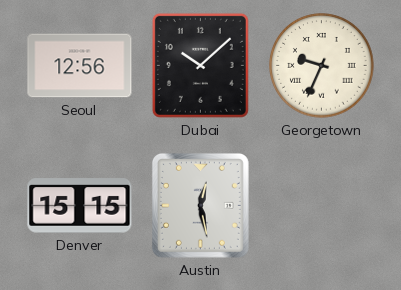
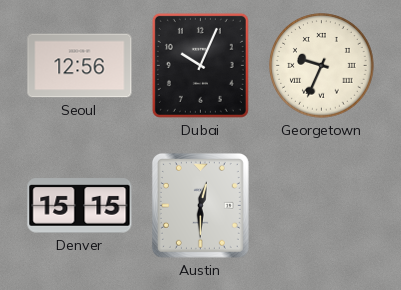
Dubai: 10:08 -> 10:04 (200, 65)
Austin: 12:28 -> 12:30 (200, 205)
